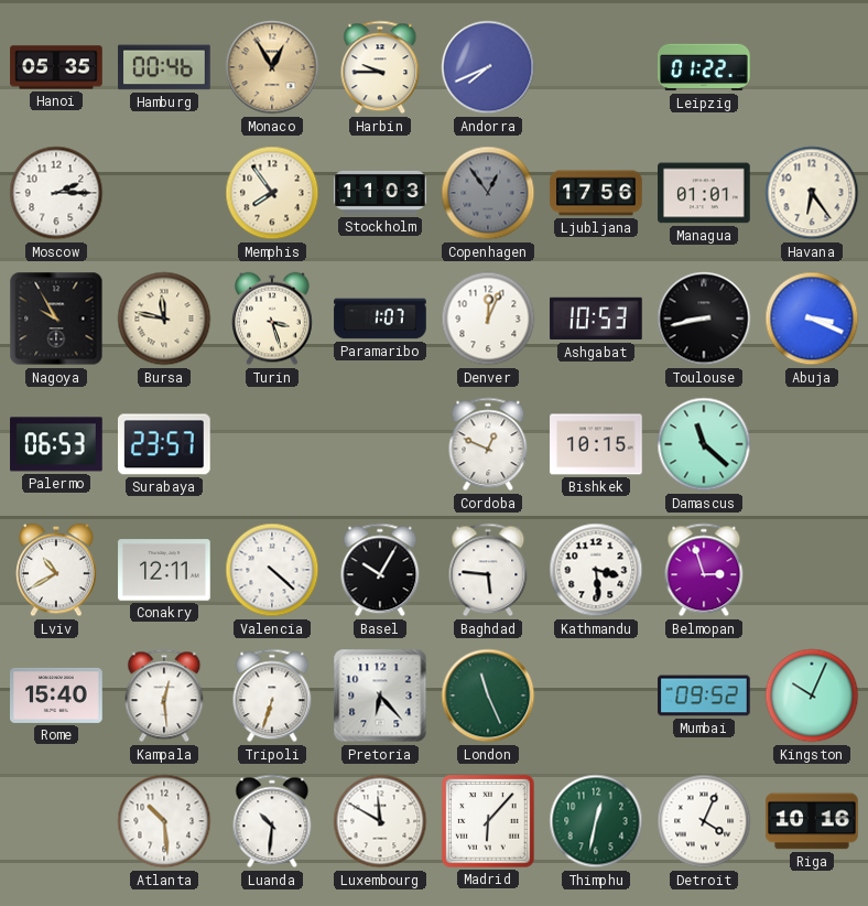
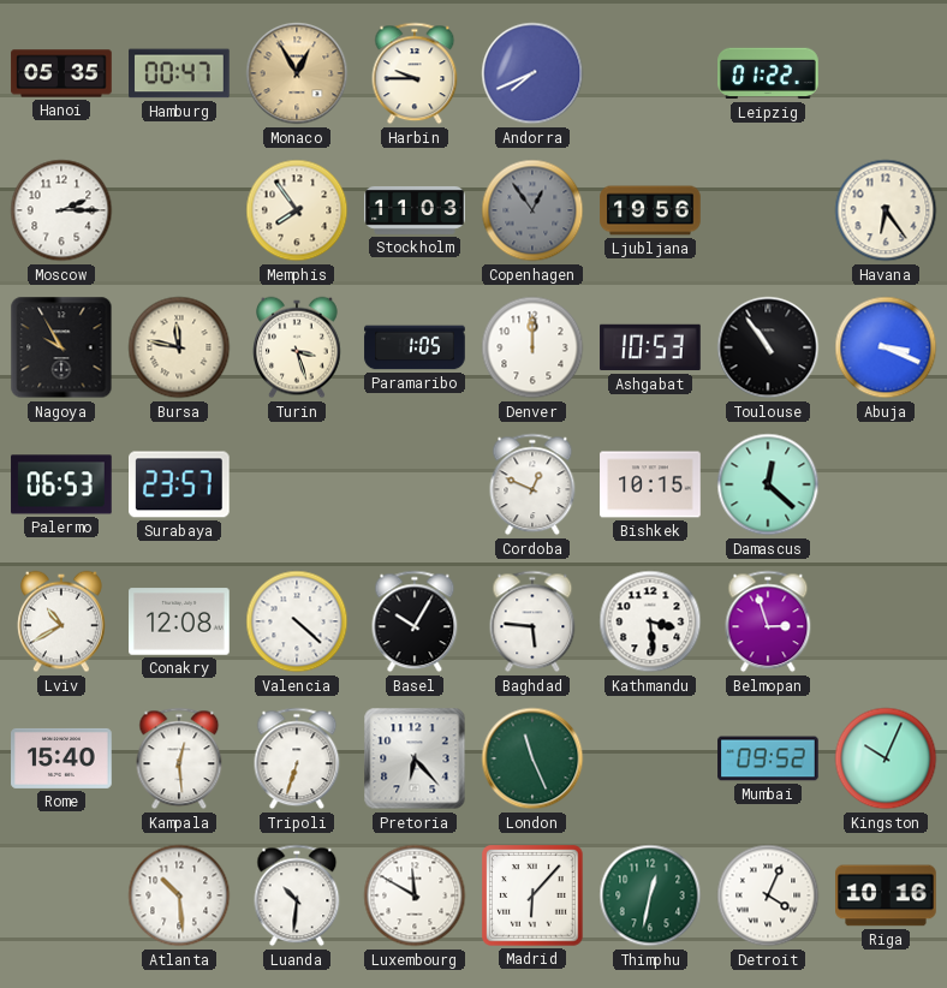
Hamburg: 00:46 -> 00:47 (179, 73)
Ljubljana: 17:56 -> 19:56 (650, 210)
Managua: 01:01 -> none (704, 193)
Paramaribo: 1:07 -> 1:05 (415, 347)
Denver: 12:04 -> 12:00 (532, 347)
Toulouse: 8:43 -> 10:54 (768, 347)
Damascus: 11:22 -> 12:22 (768, 484)
Conakry: 12:11 -> 12:08 (179, 621)
